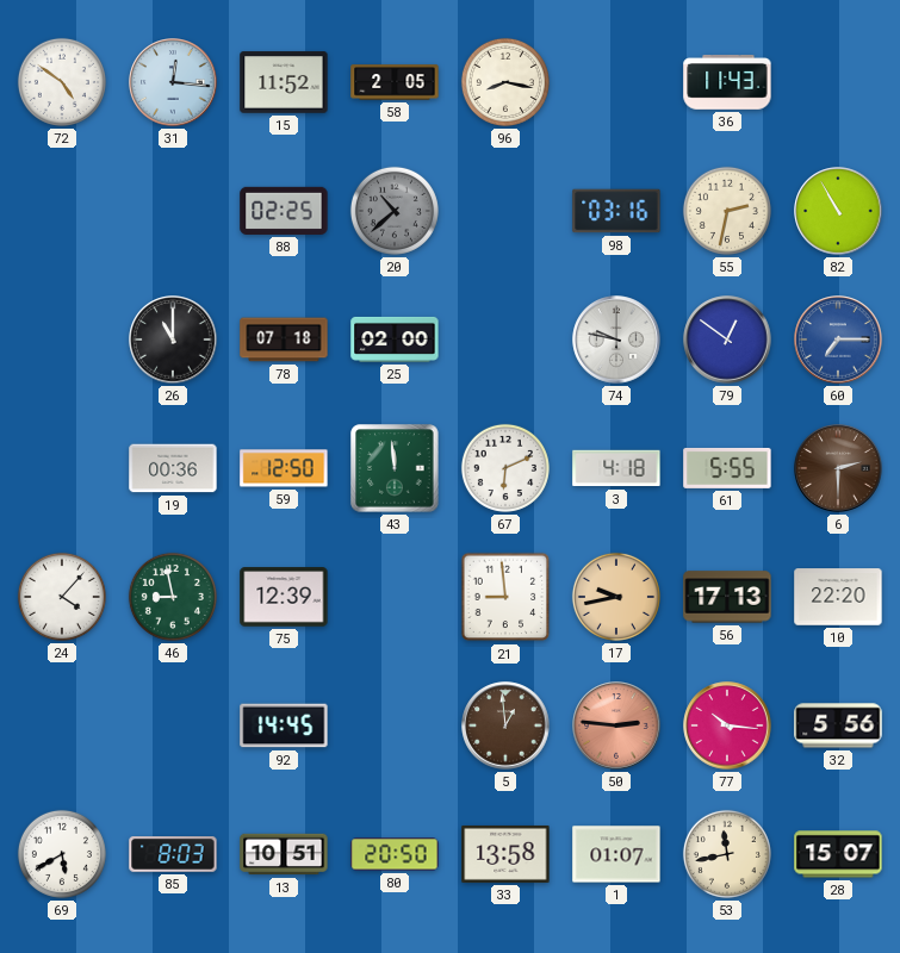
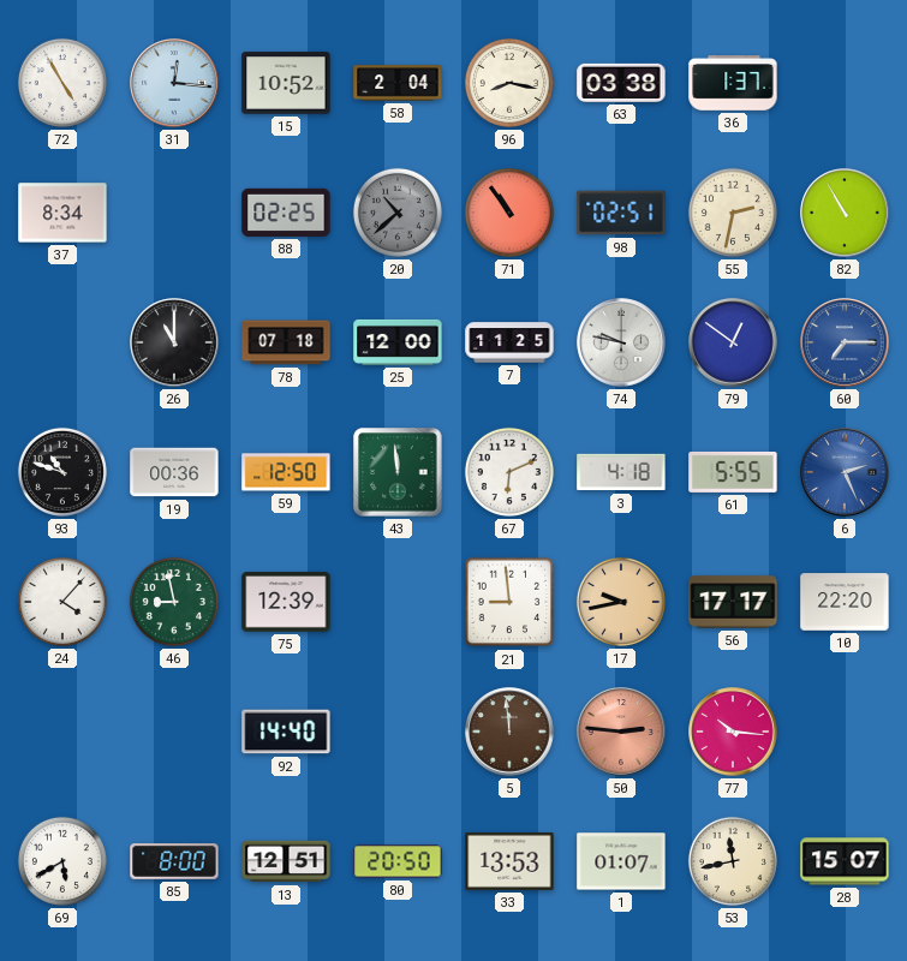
72: 4:51 -> 4:55 (62, 83)
15: 11:52 -> 10:52 (286, 83)
58: 2:05 -> 2:04 (398, 83)
63: none -> 03:38 (621, 83)
36: 11:43 -> 1:37 (733, 83)
37: none -> 8:34 (62, 213)
71: none -> 10:54 (509, 213)
98: 03:16 -> 02:51 (621, 213)
25: 02:00 -> 12:00 (398, 342)
7: none -> 11:25 (509, 342)
93: none -> 10:48 (62, 472)
6: 2:30 -> 2:26 (845, 472)
6 dial: brown -> blue (845, 472)
56: 17:13 -> 17:17 (733, 602)
92: 14:45 -> 14:40 (286, 732)
5: 12:59 -> 11:59 (509, 732)
32: 5:56 -> none (838, 725)
85: 8:03 -> 8:00 (174, 861)
13: 10:51 -> 12:51 (286, 861)
33: 13:58 -> 13:53 (509, 861)
